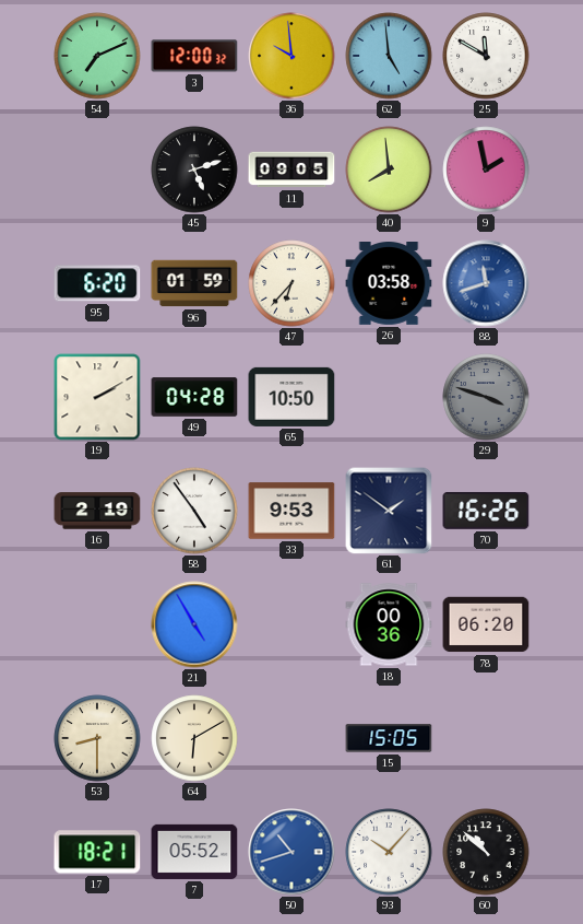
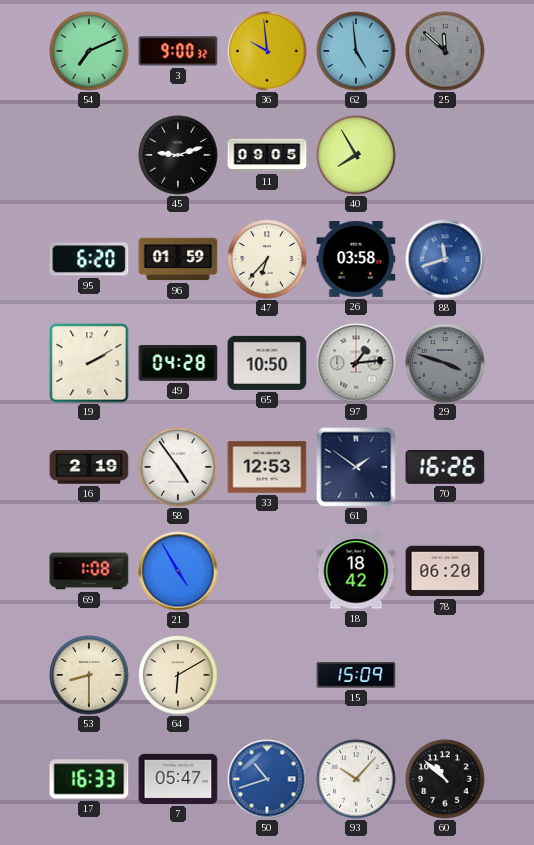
3: 12:00 -> 9:00 (178, 51)
25: 11:50 -> 11:52 (445, 51)
25 dial: white -> grey (445, 51)
45: 5:12 -> 9:12 (178, 155)
40: 7:59 -> 7:55 (356, 155)
9: 1:58 -> none (486, 169)
97: none -> 1:14 (356, 363)
33: 9:53 -> 12:53 (267, 467)
69: none -> 1:08 (89, 571)
18: 00:36 -> 18:42 (356, 571)
15: 15:05 -> 15:09 (356, 675)
17: 18:21 -> 16:33 (89, 779)
7: 05:52 -> 05:47 (178, 779)
